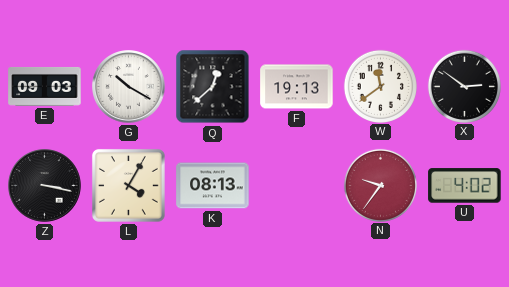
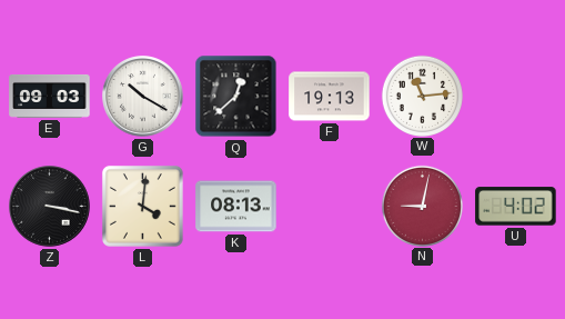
W: 11:39 -> 11:14 (422, 96)
X: 2:51 -> none (464, 86)
L: 4:05 -> 4:01 (142, 206)
N: 9:36 -> 9:02 (422, 206)
